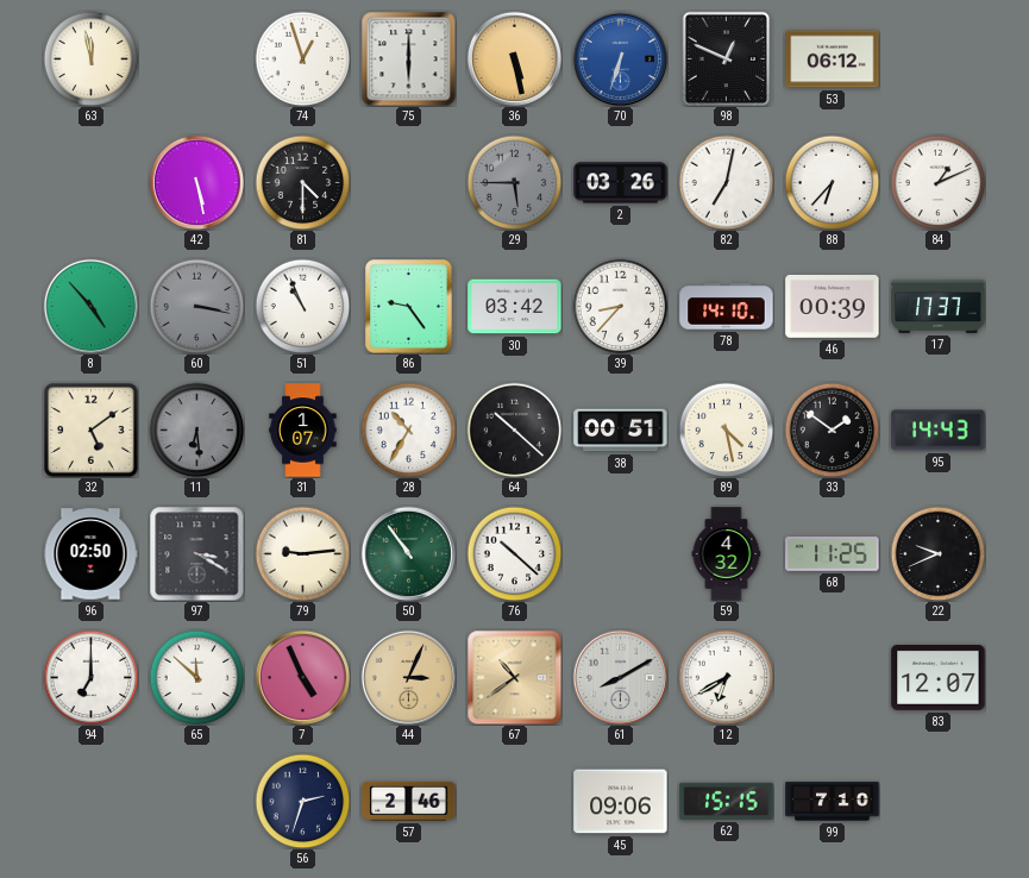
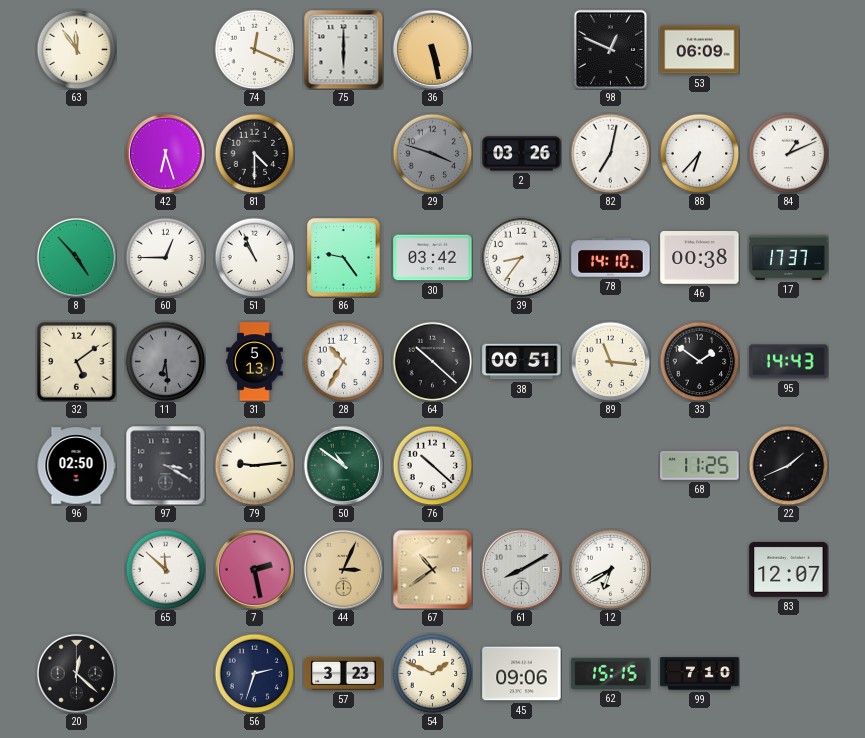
63: 11:58 -> 11:54 (76, 49)
74: 12:57 -> 12:19 (254, 49)
70: 6:33 -> none (620, 58)
53: 06:12 -> 06:09 (700, 50)
42: 5:28 -> 6:27 (165, 153)
29: 5:45 -> 3:48 (432, 153)
60: 3:17 -> 12:45 (165, 257)
60 dial: grey -> white (165, 257)
39: 8:37 -> 8:36 (521, 257)
46: 00:39 -> 00:38 (700, 258)
31: 1:07 -> 5:13 (255, 362)
89: 4:28 -> 11:16 (610, 361)
50: 10:54 -> 10:51 (343, 465)
59: 4:32 -> none (727, 554)
22: 9:41 -> 1:41 (788, 465)
94: 7:00 -> none (90, 677)
7: 4:56 -> 2:28 (254, 569)
20: none -> 12:22 (76, 673)
57: 2:46 -> 3:23 (344, 673)
54: none -> 1:49 (432, 673)
